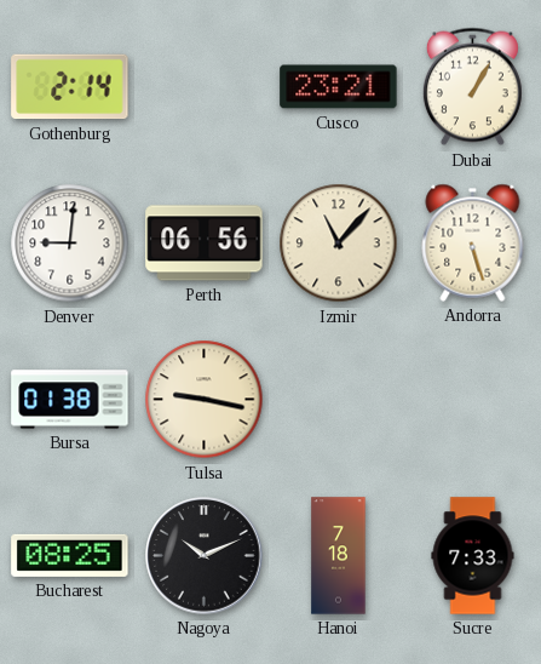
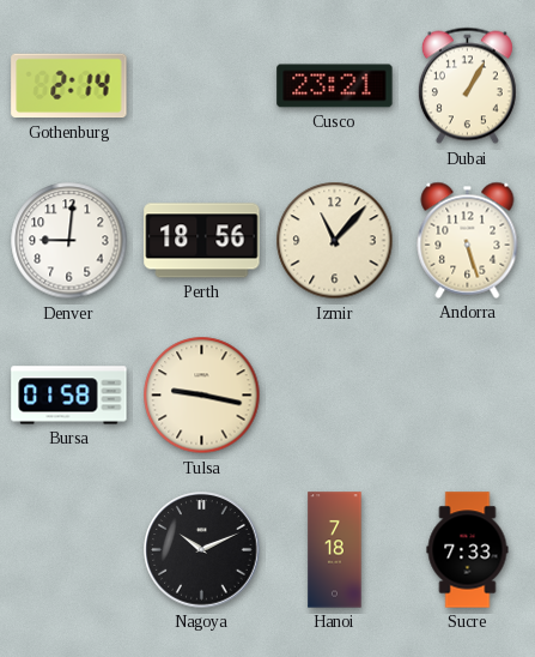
Perth: 06:56 -> 18:56 (202, 241)
Bursa: 01:38 -> 01:58 (69, 396)
Bucharest: 08:25 -> none (70, 555)
